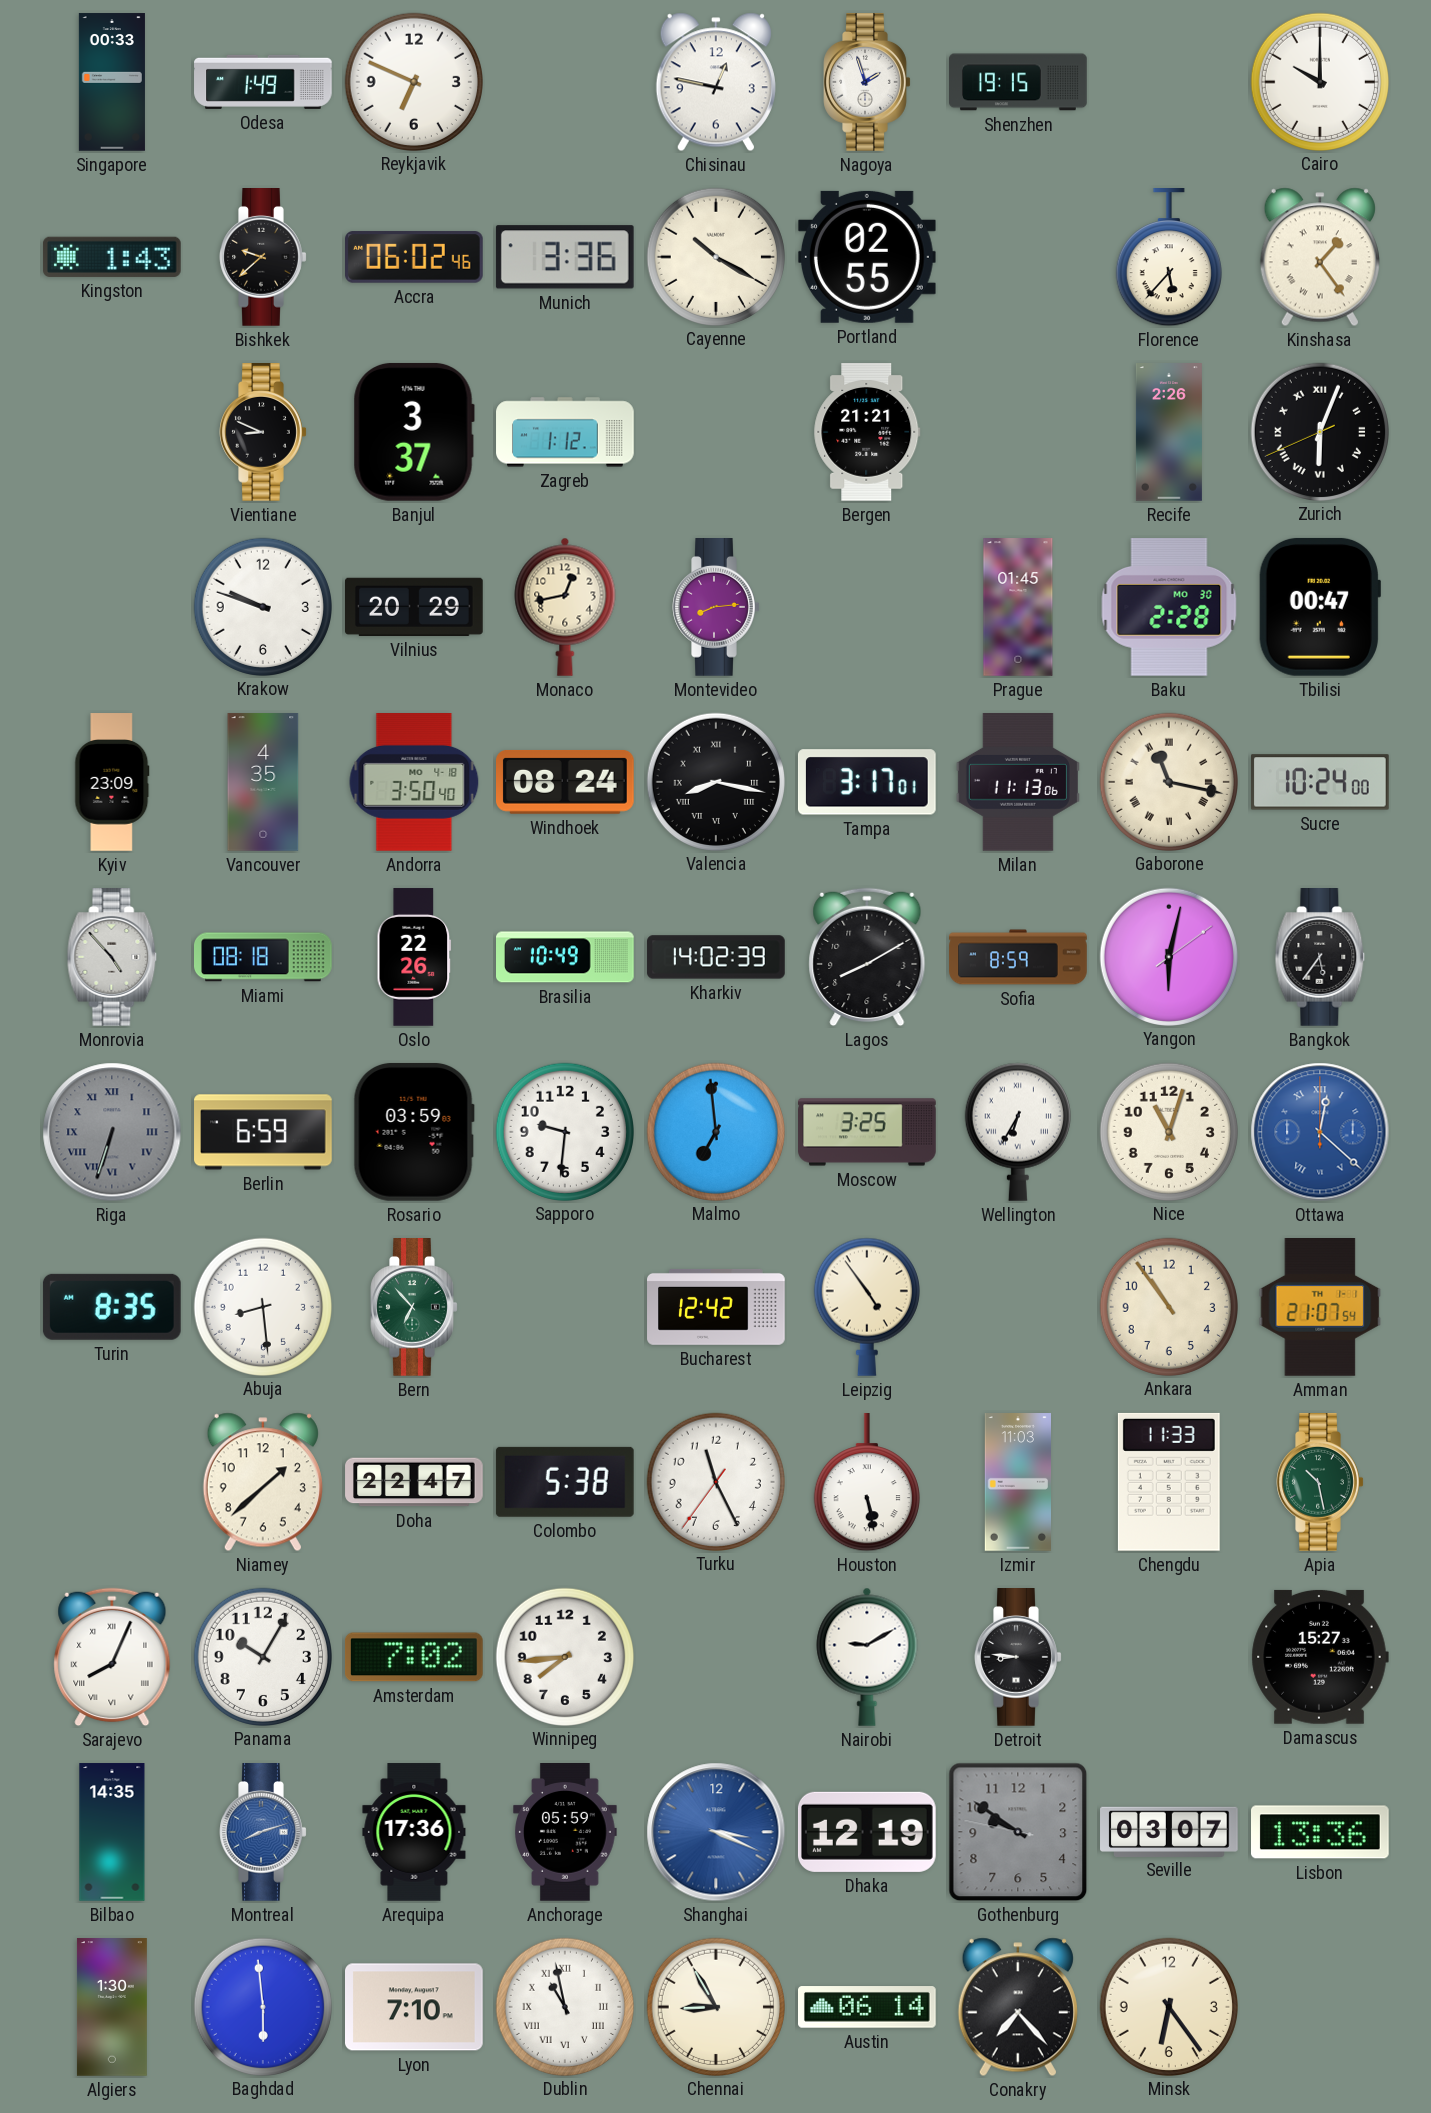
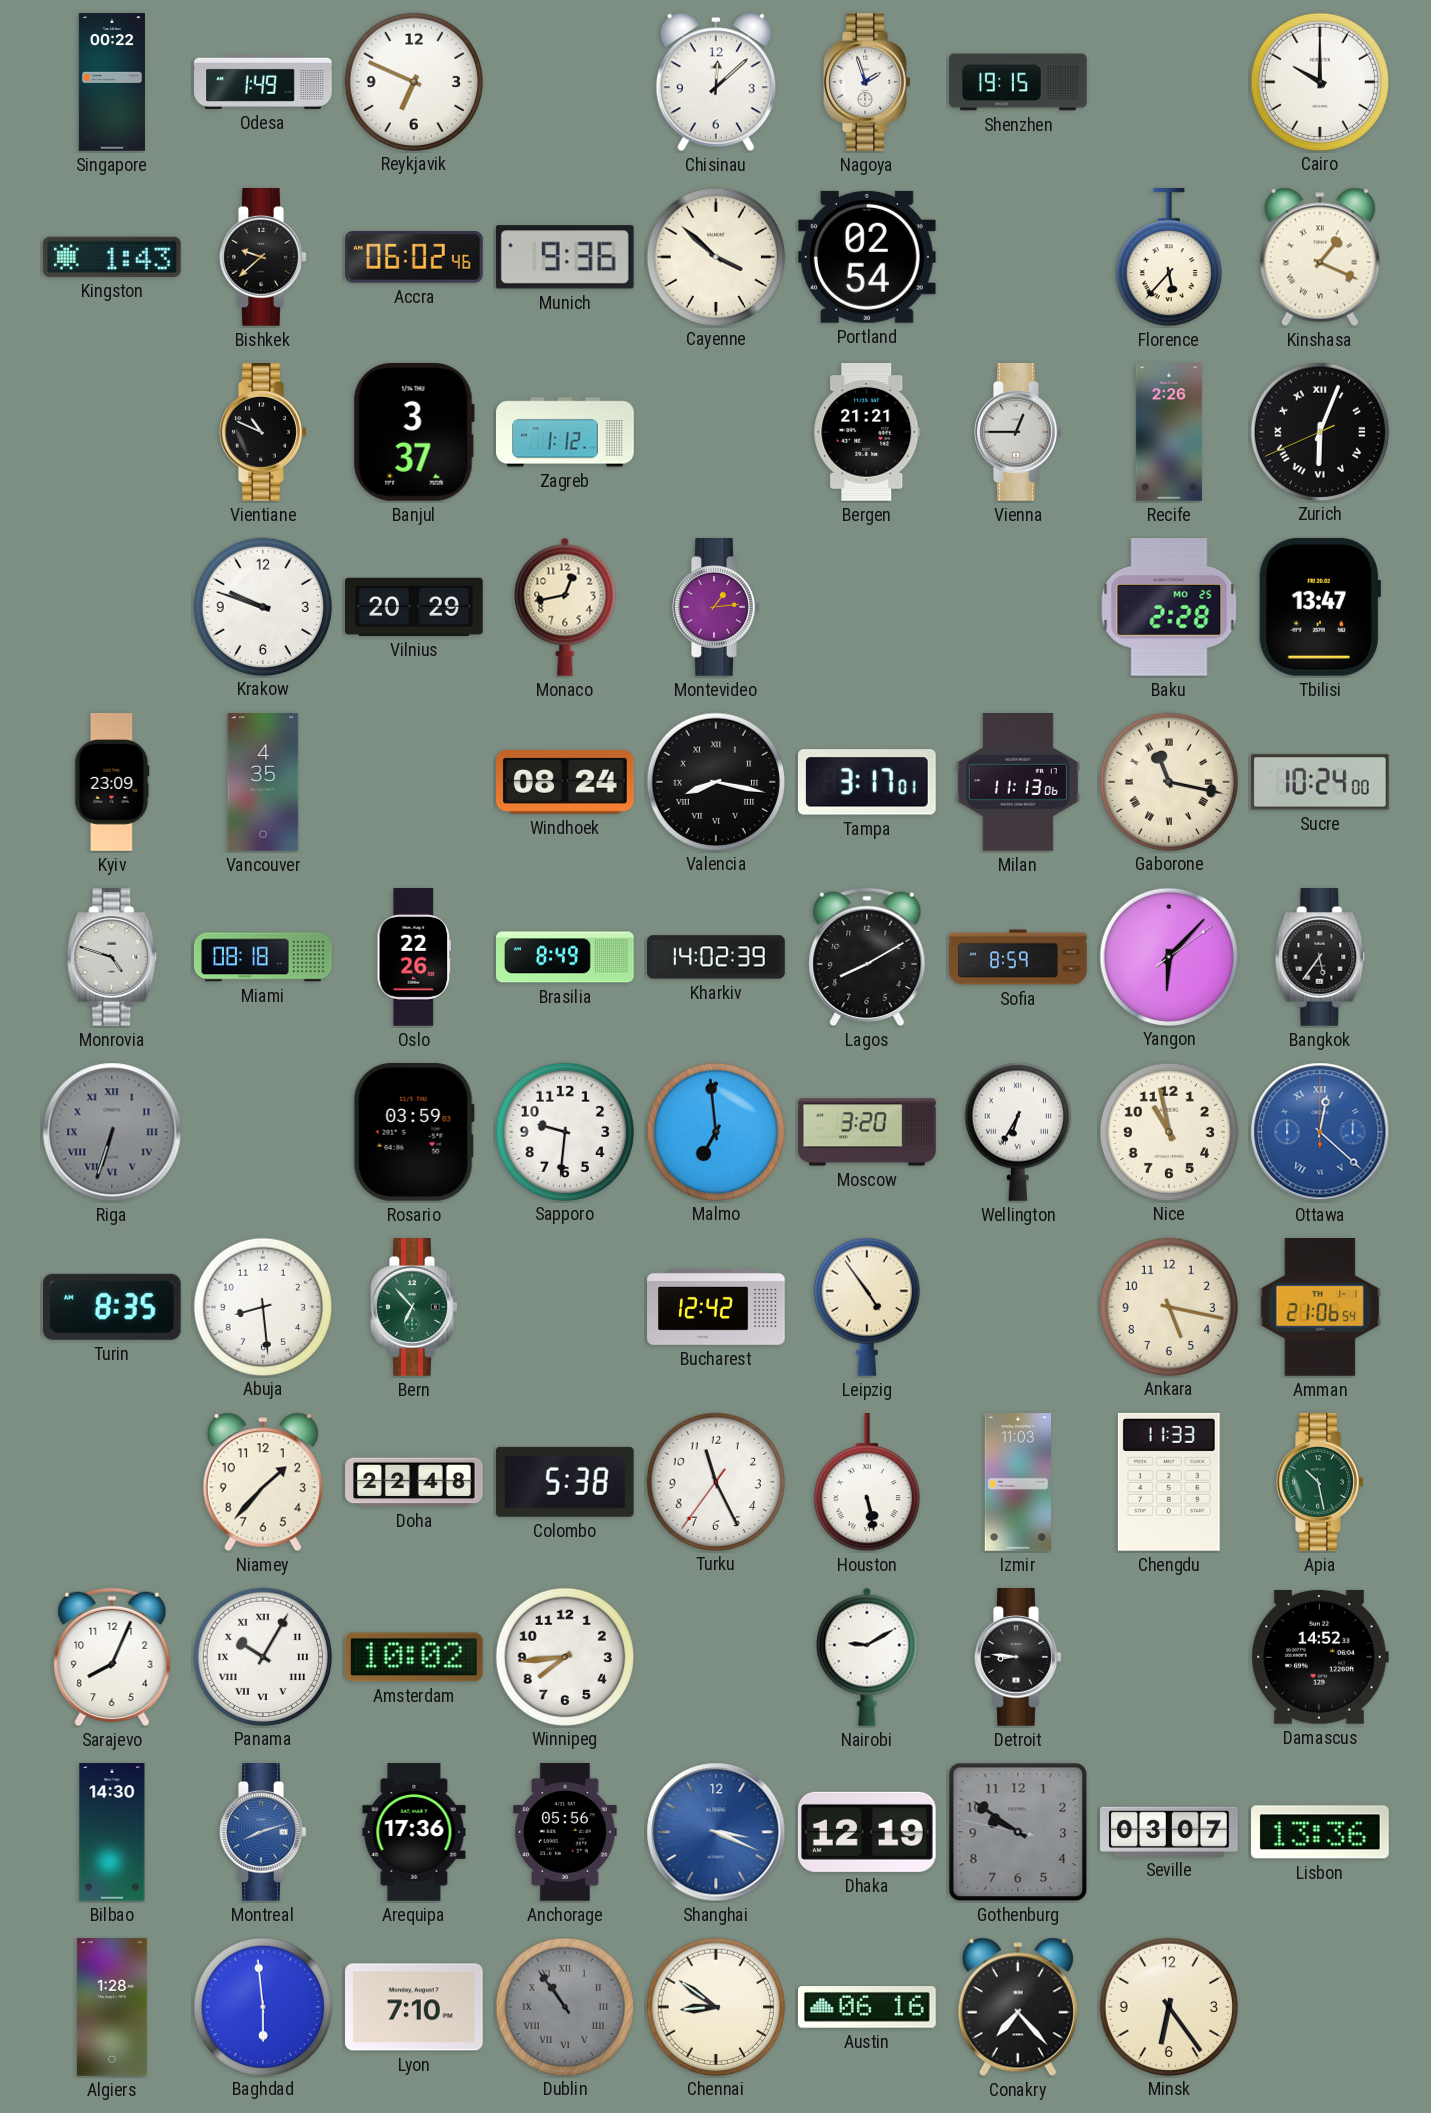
Singapore: 00:33 -> 00:22 (112, 82)
Chisinau: 12:47 -> 12:08 (716, 82)
Munich: 3:36 -> 9:36 (565, 257)
Cayenne: 10:20 -> 3:52 (715, 256)
Portland: 02:55 -> 02:54 (867, 257)
Kinshasa: 1:24 -> 1:19 (1320, 257)
Vientiane: 8:49 -> 10:49 (263, 433)
Vienna: none -> 12:45 (1018, 433)
Montevideo: 8:14 -> 1:14 (716, 608)
Prague: 01:45 -> none (1018, 607)
Baku date: MO 30 -> MO 25 (1169, 608)
Tbilisi: 00:47 -> 13:47 (1320, 607)
Andorra: 3:50 -> none (414, 783)
Monrovia: 4:53 -> 4:48 (112, 958)
Brasilia: 10:49 -> 8:49 (566, 957)
Yangon: 6:02 -> 6:07 (1168, 956)
Berlin: 6:59 -> none (263, 1132)
Moscow: 3:25 -> 3:20 (867, 1132)
Nice: 11:03 -> 10:58 (1168, 1131)
Ankara: 10:54 -> 5:17 (1168, 1306)
Amman: 21:07 -> 21:06 (1320, 1308)
Niamey: 1:38 -> 1:37 (263, 1482)
Doha: 22:47 -> 22:48 (414, 1482)
Sarajevo numerals: Roman -> Arabic (112, 1657)
Panama numerals: Arabic -> Roman (262, 1656)
Amsterdam: 7:02 -> 10:02 (414, 1657)
Damascus: 15:27 -> 14:52 (1320, 1657)
Bilbao: 14:35 -> 14:30 (112, 1832)
Anchorage: 05:59 -> 05:56 (565, 1833)
Algiers: 1:30 -> 1:28 (112, 2007)
Dublin: 10:58 -> 10:54 (564, 2006)
Dublin dial: white -> grey (564, 2006)
Chennai: 8:55 -> 8:51 (715, 2006)
Austin: 06:14 -> 06:16 (868, 2007)
